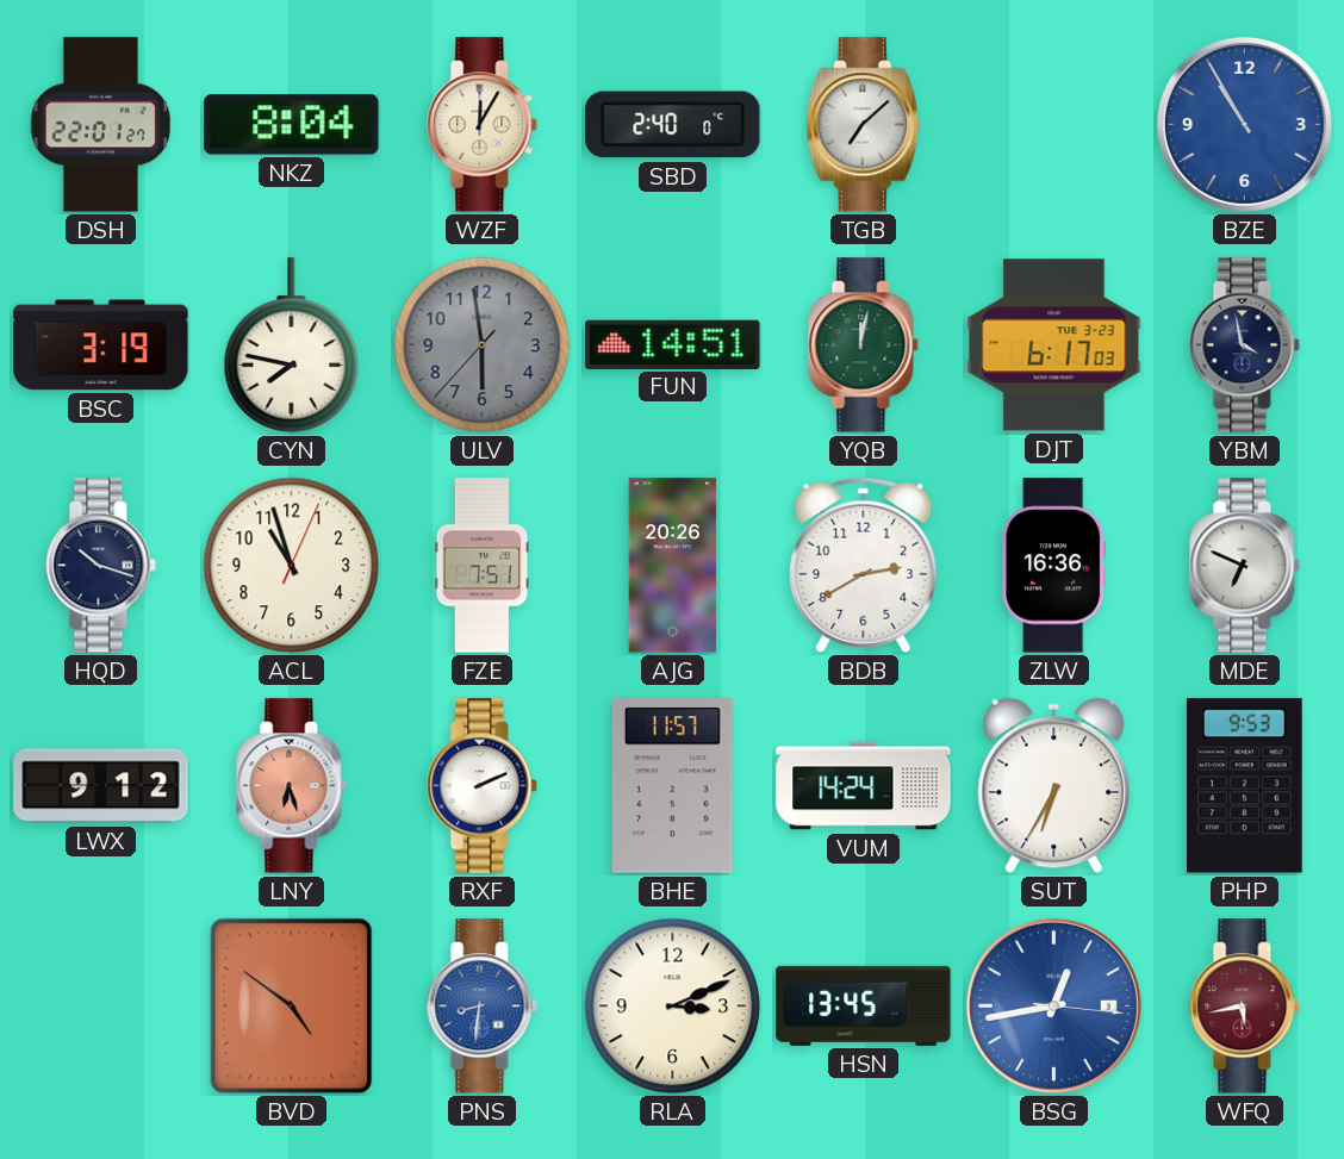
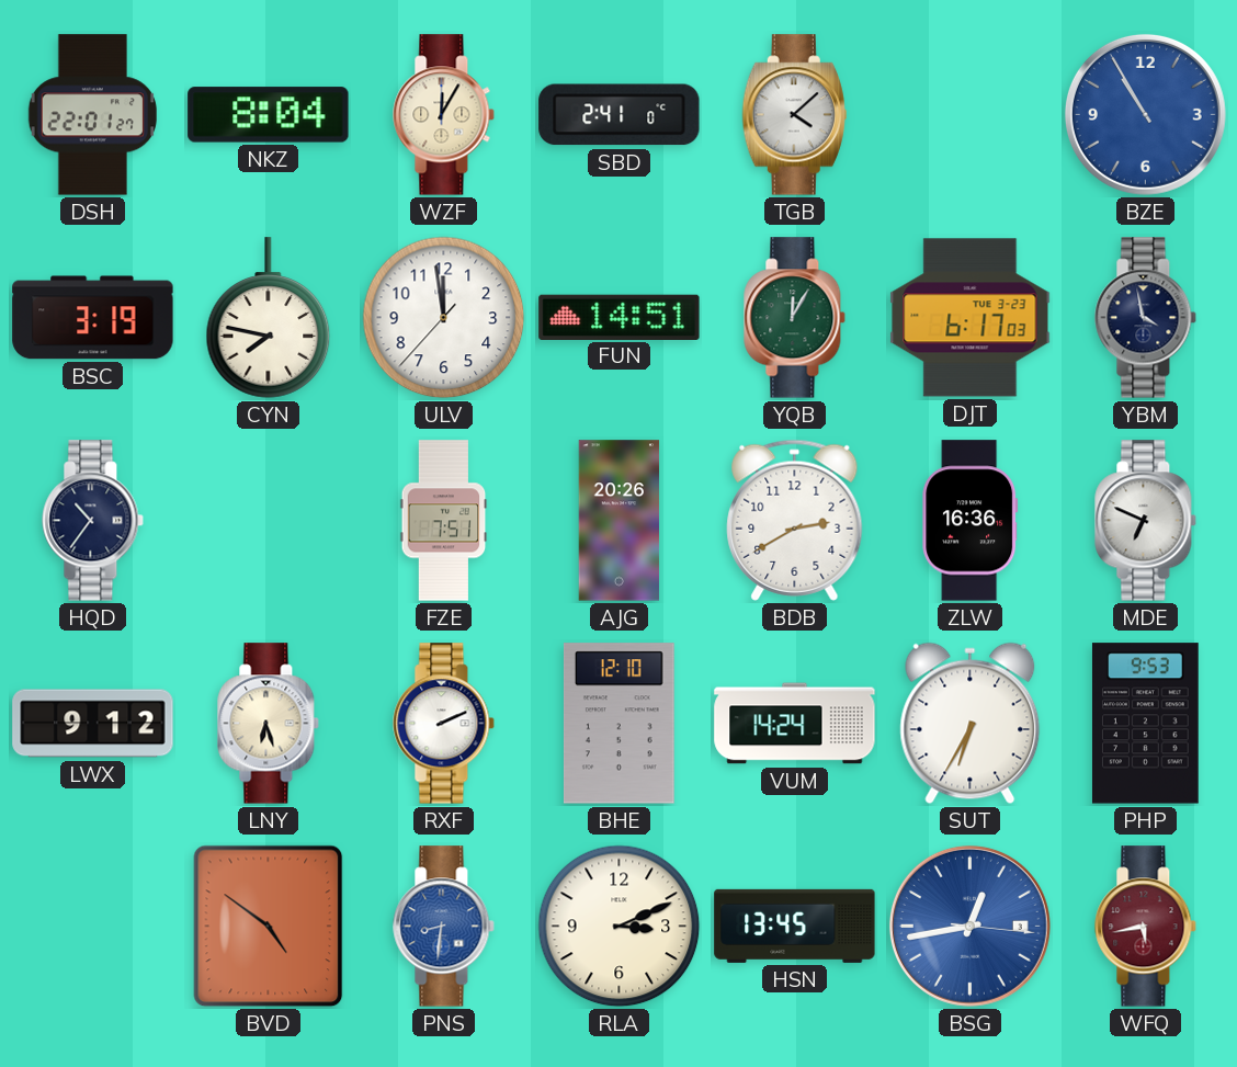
SBD: 2:40 -> 2:41 (620, 115)
TGB: 7:08 -> 4:08 (794, 115)
ULV: 5:58 -> 11:58 (444, 318)
ULV dial: grey -> white (444, 318)
YQB: 12:02 -> 12:05 (795, 318)
HQD: 10:18 -> 10:36 (93, 521)
ACL: 10:57 -> none (292, 566)
LNY dial: salmon -> cream (269, 724)
BHE: 11:57 -> 12:10 (618, 724)
